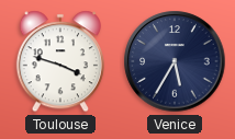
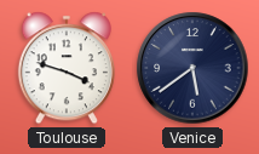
Venice: 5:35 -> 5:39 (192, 68)
